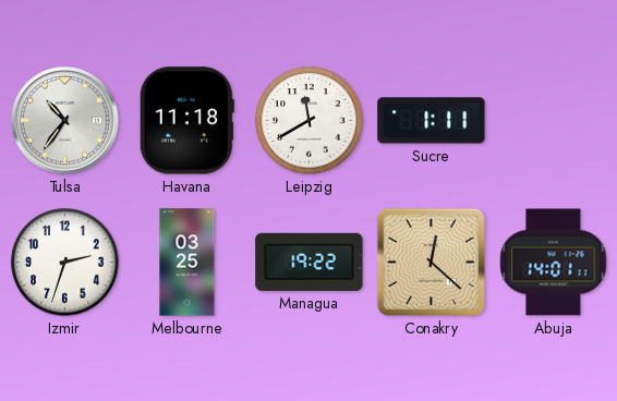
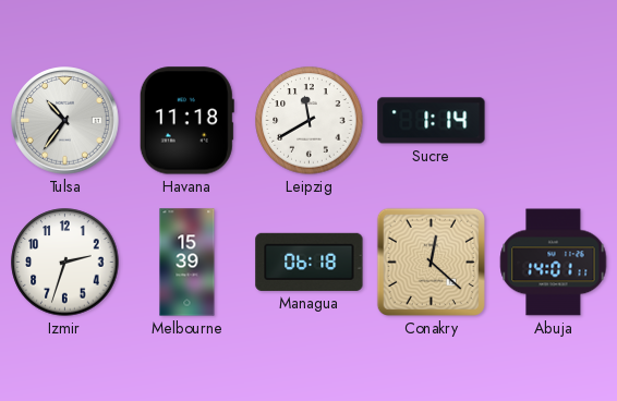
Sucre: 1:11 -> 1:14 (432, 121)
Melbourne: 03:25 -> 15:39 (187, 263)
Managua: 19:22 -> 06:18 (310, 262)
